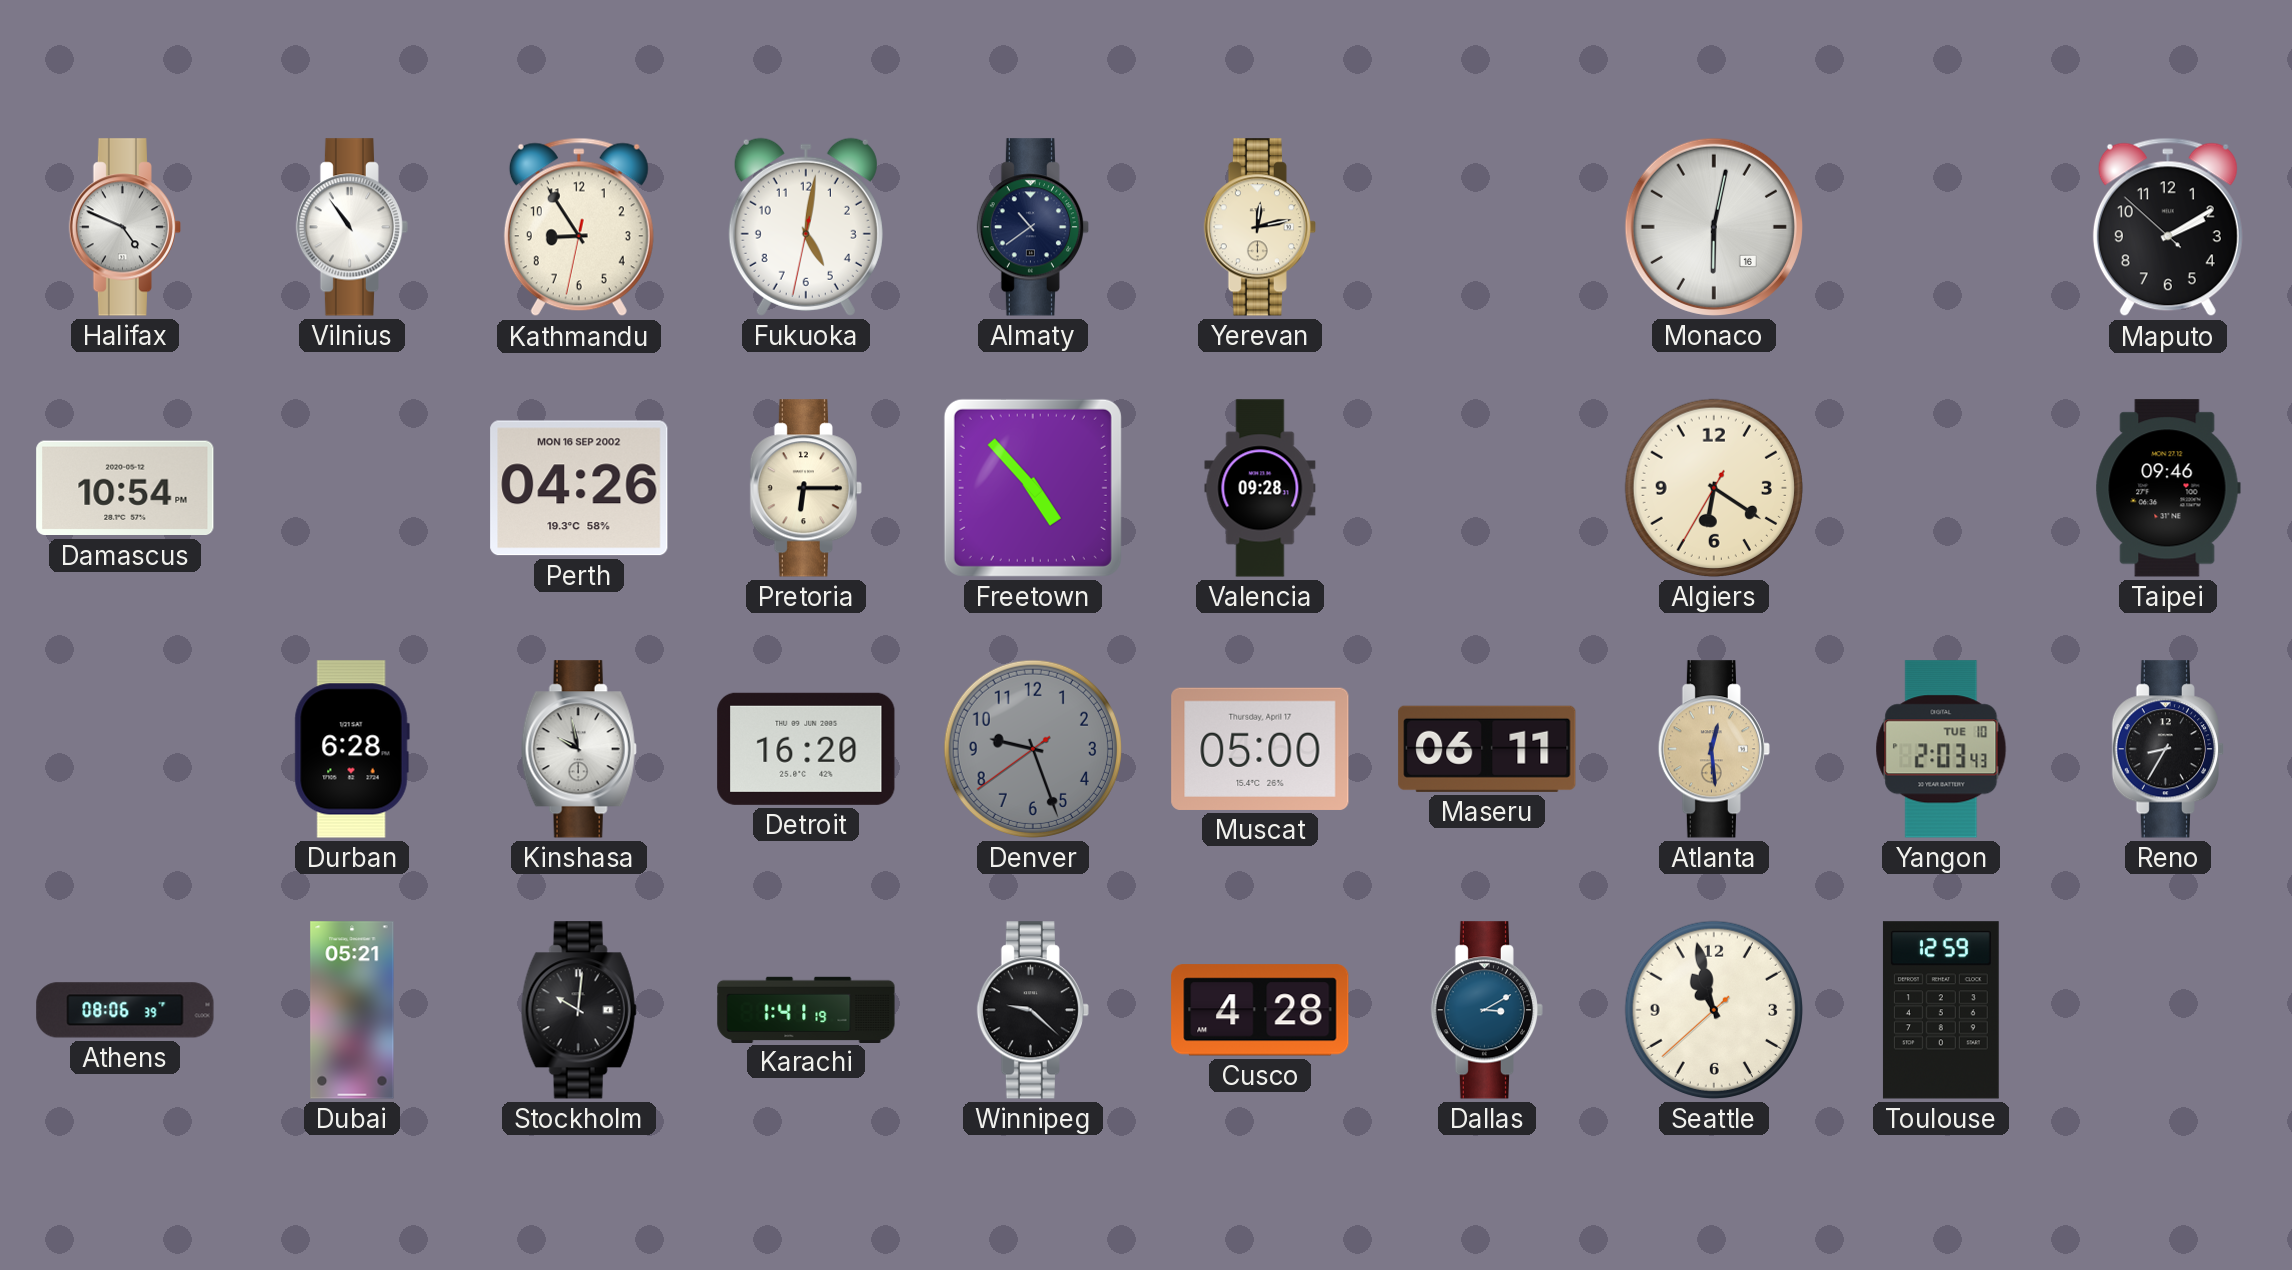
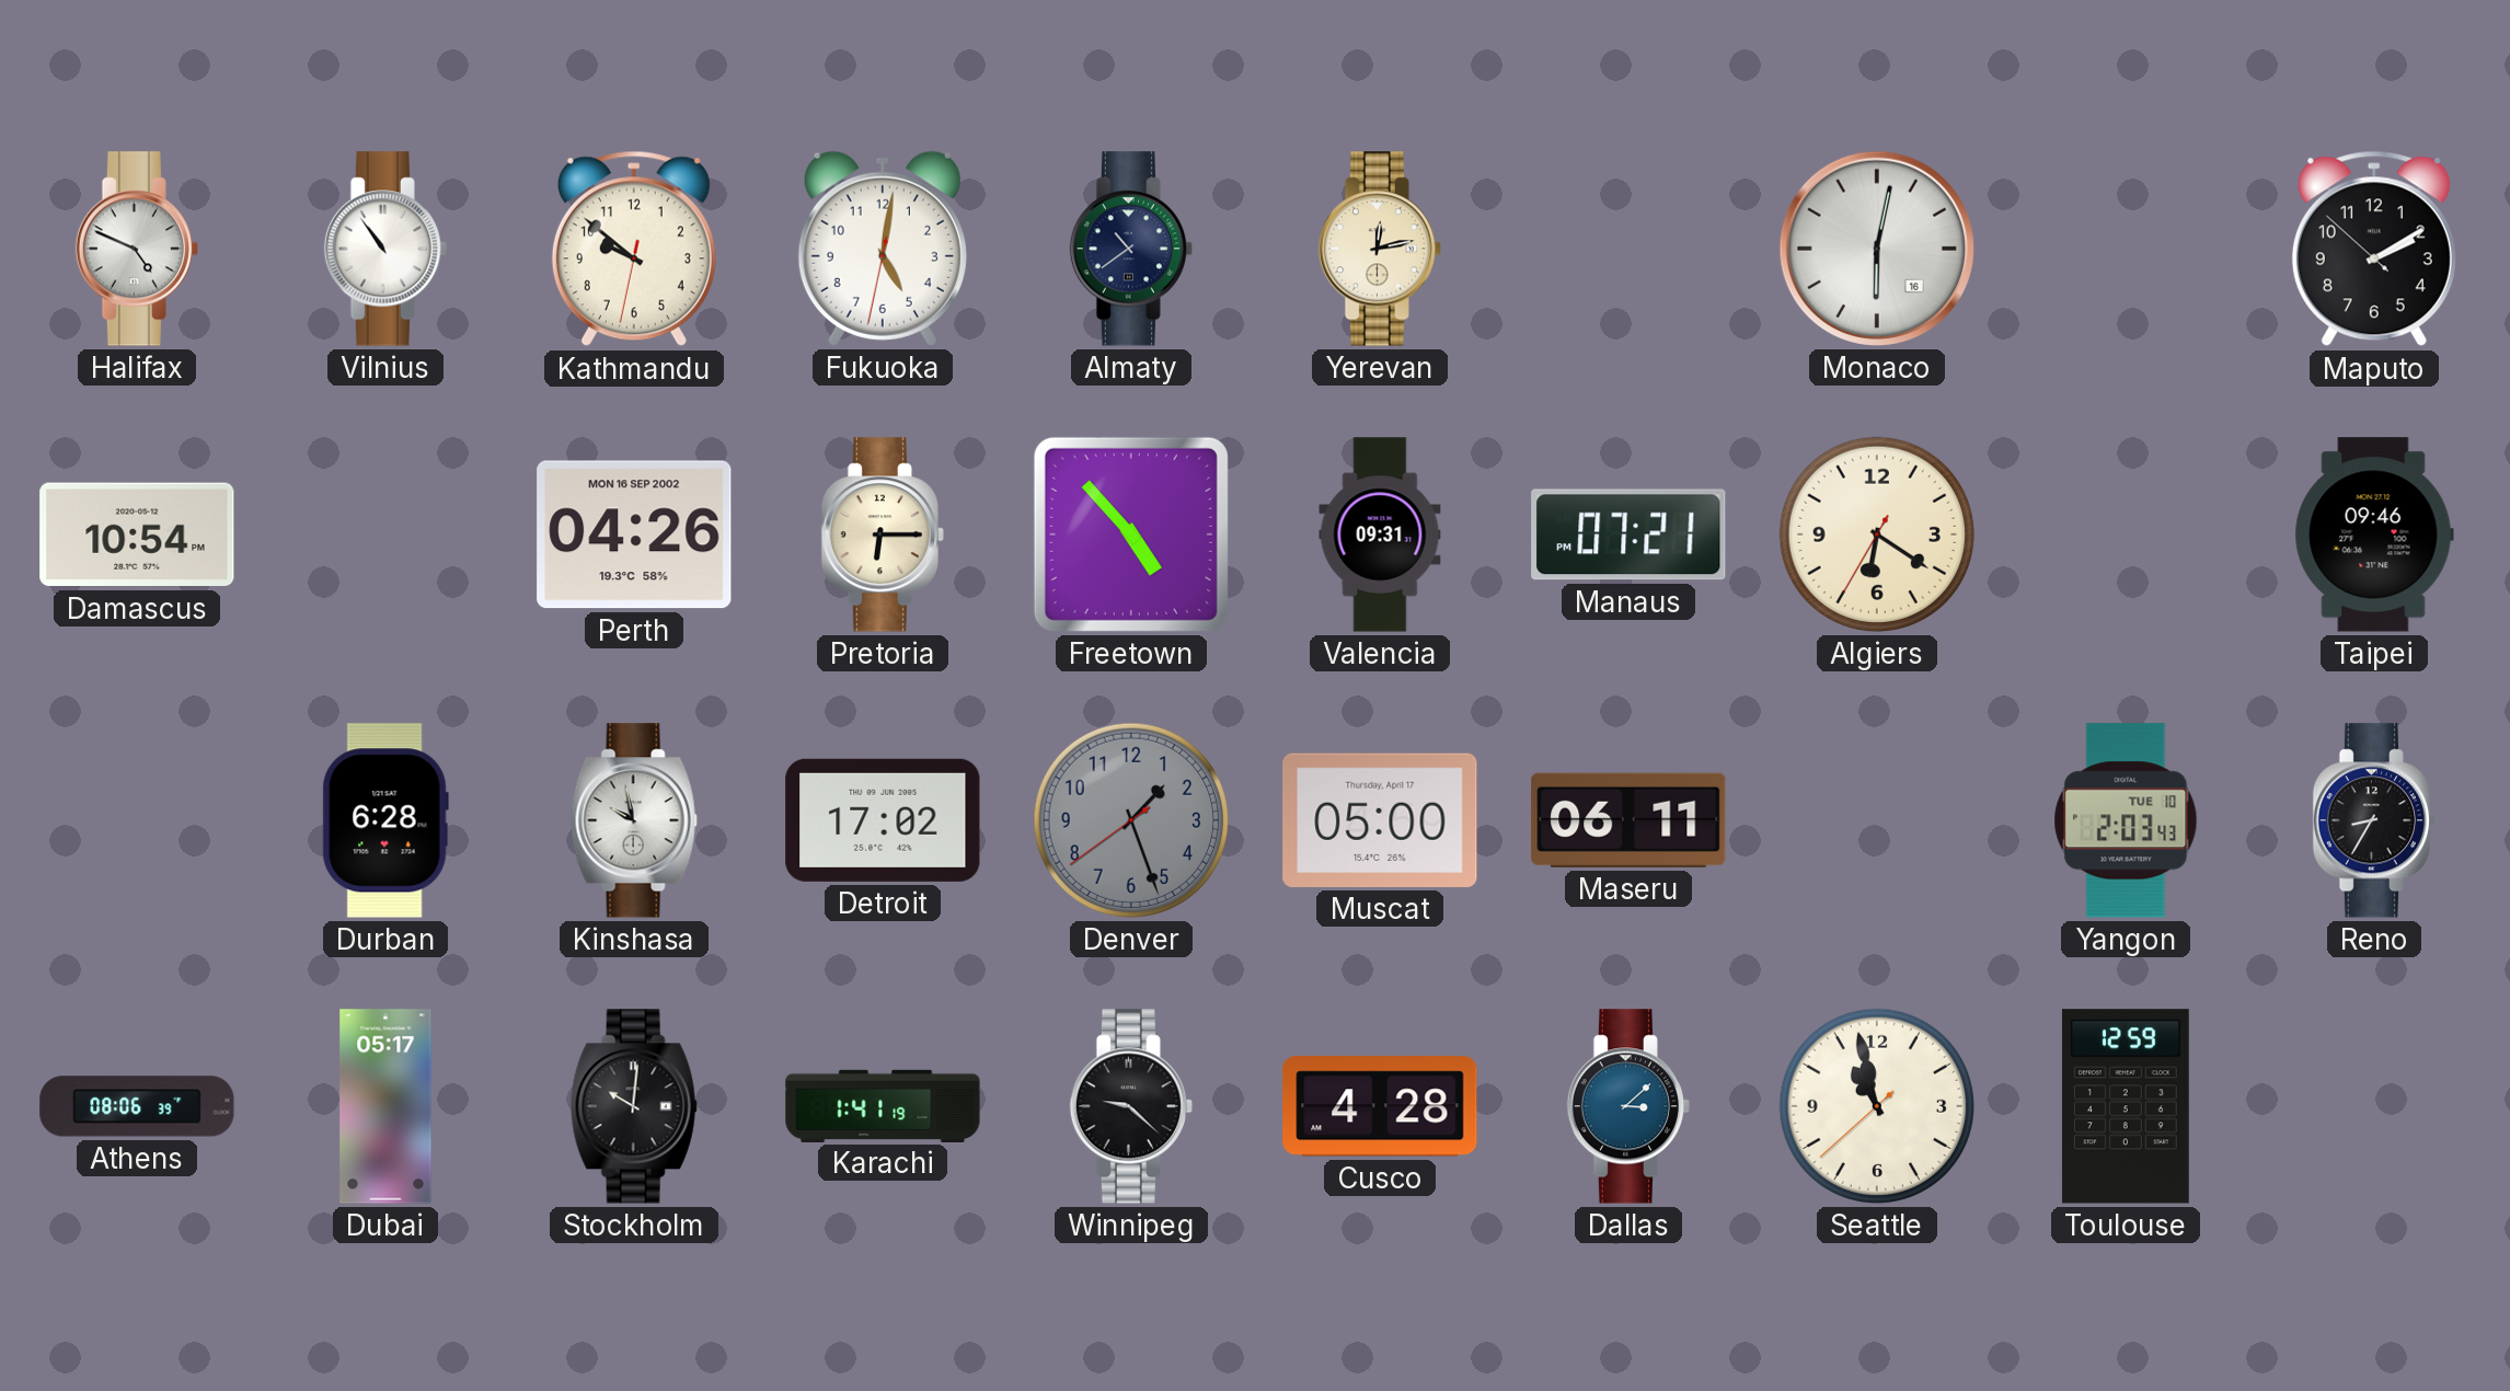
Kathmandu: 8:54 -> 9:51 (634, 249)
Valencia: 09:28 -> 09:31 (1380, 534)
Manaus: none -> 07:21 (1628, 534)
Detroit: 16:20 -> 17:02 (883, 820)
Denver: 9:26 -> 1:26 (1131, 820)
Atlanta: 12:29 -> none (1713, 749)
Dubai: 05:21 -> 05:17 (385, 1106)
Dallas: 3:10 -> 3:08 (1627, 1106)
